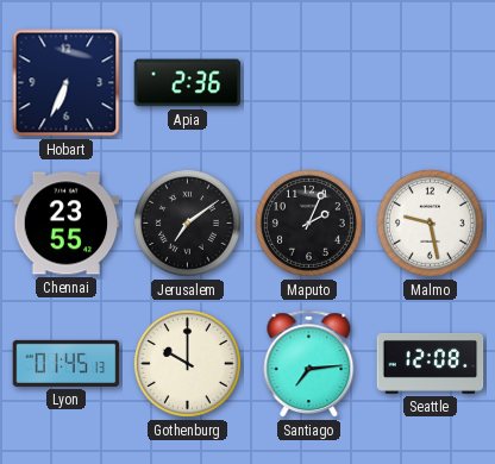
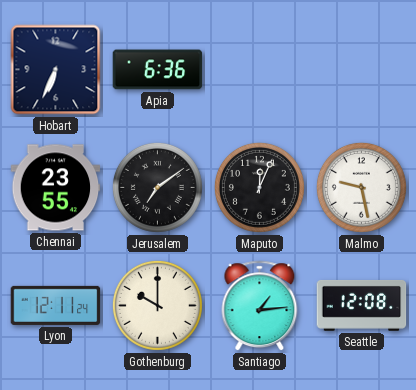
Apia: 2:36 -> 6:36 (158, 70)
Maputo: 2:04 -> 12:04 (259, 187)
Lyon: 01:45 -> 12:11 (56, 305)
Santiago: 7:14 -> 1:14 (260, 306)
